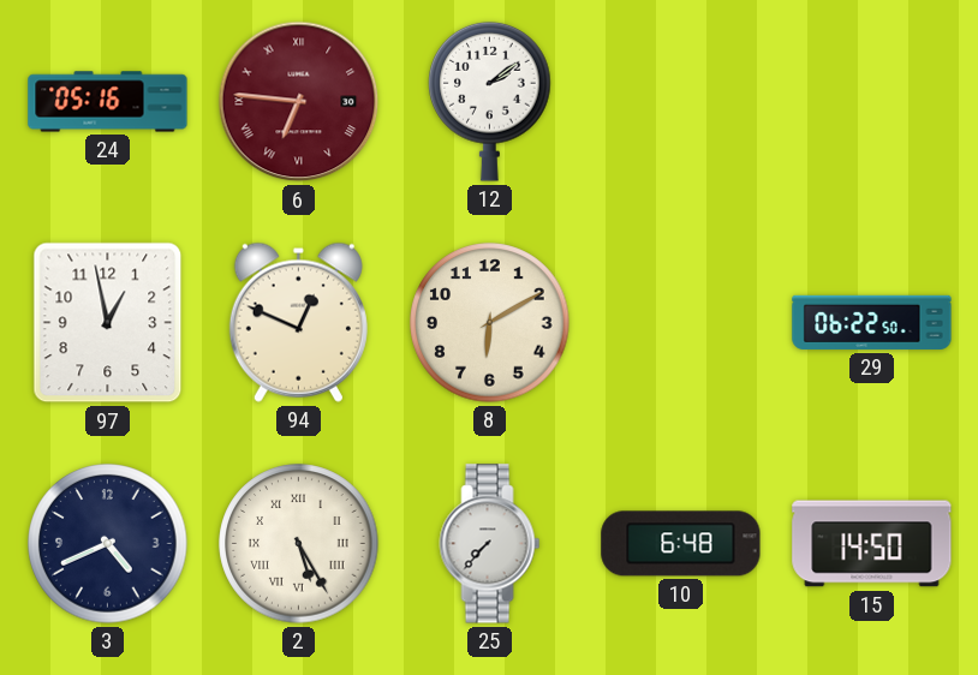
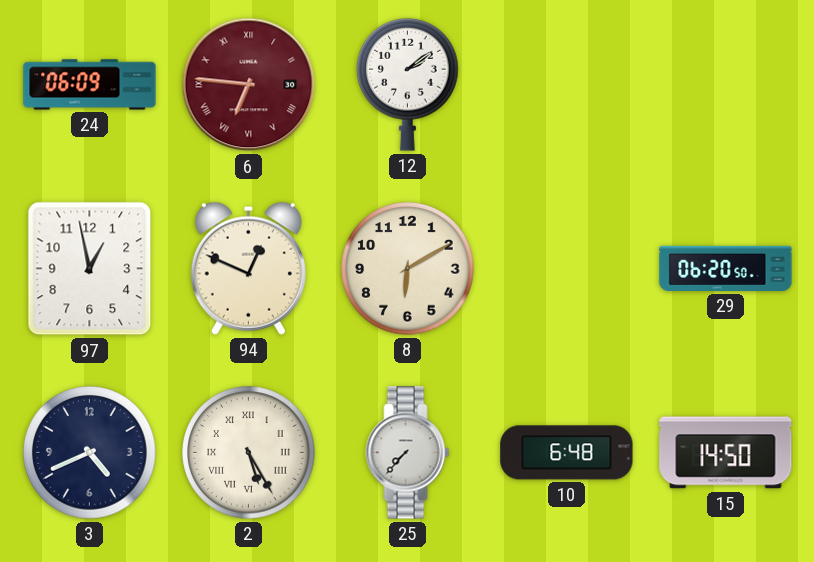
24: 05:16 -> 06:09 (90, 85)
29: 06:22 -> 06:20 (726, 268)
